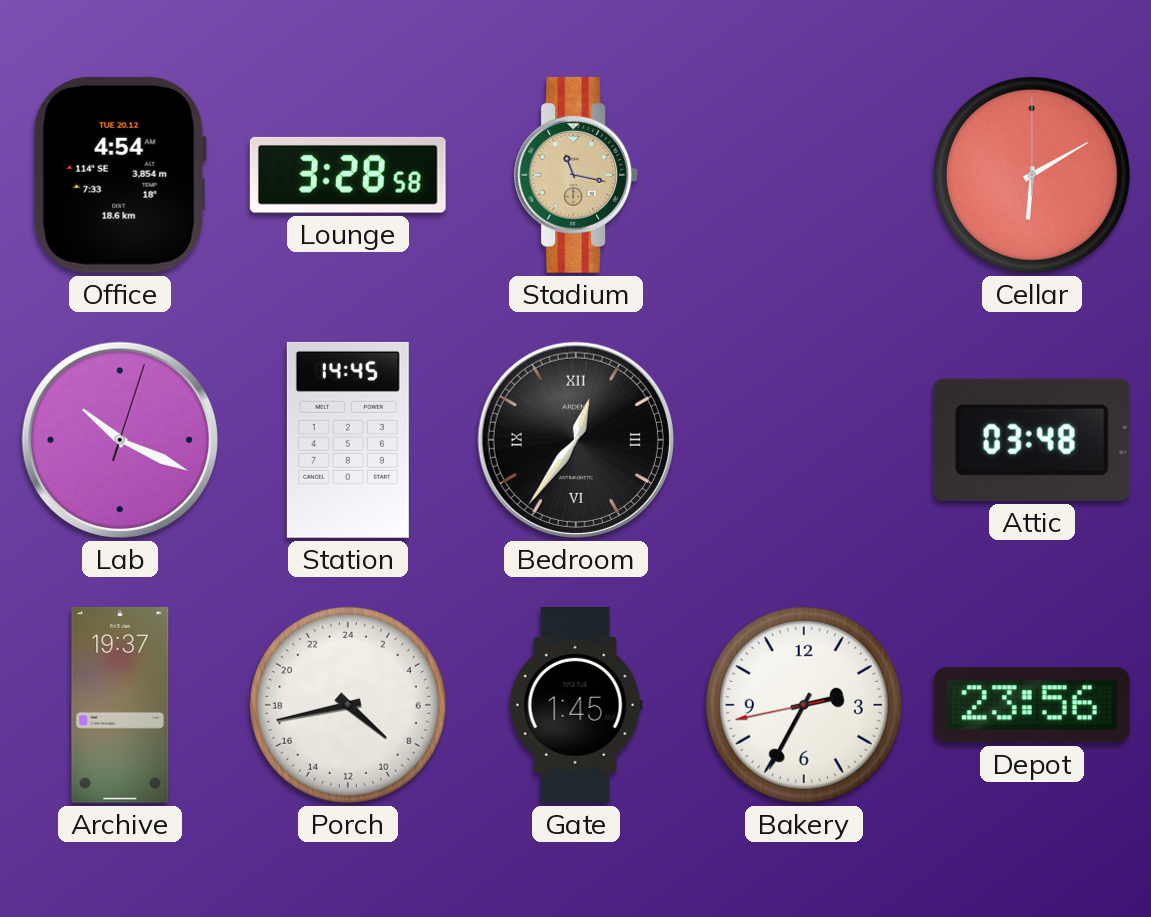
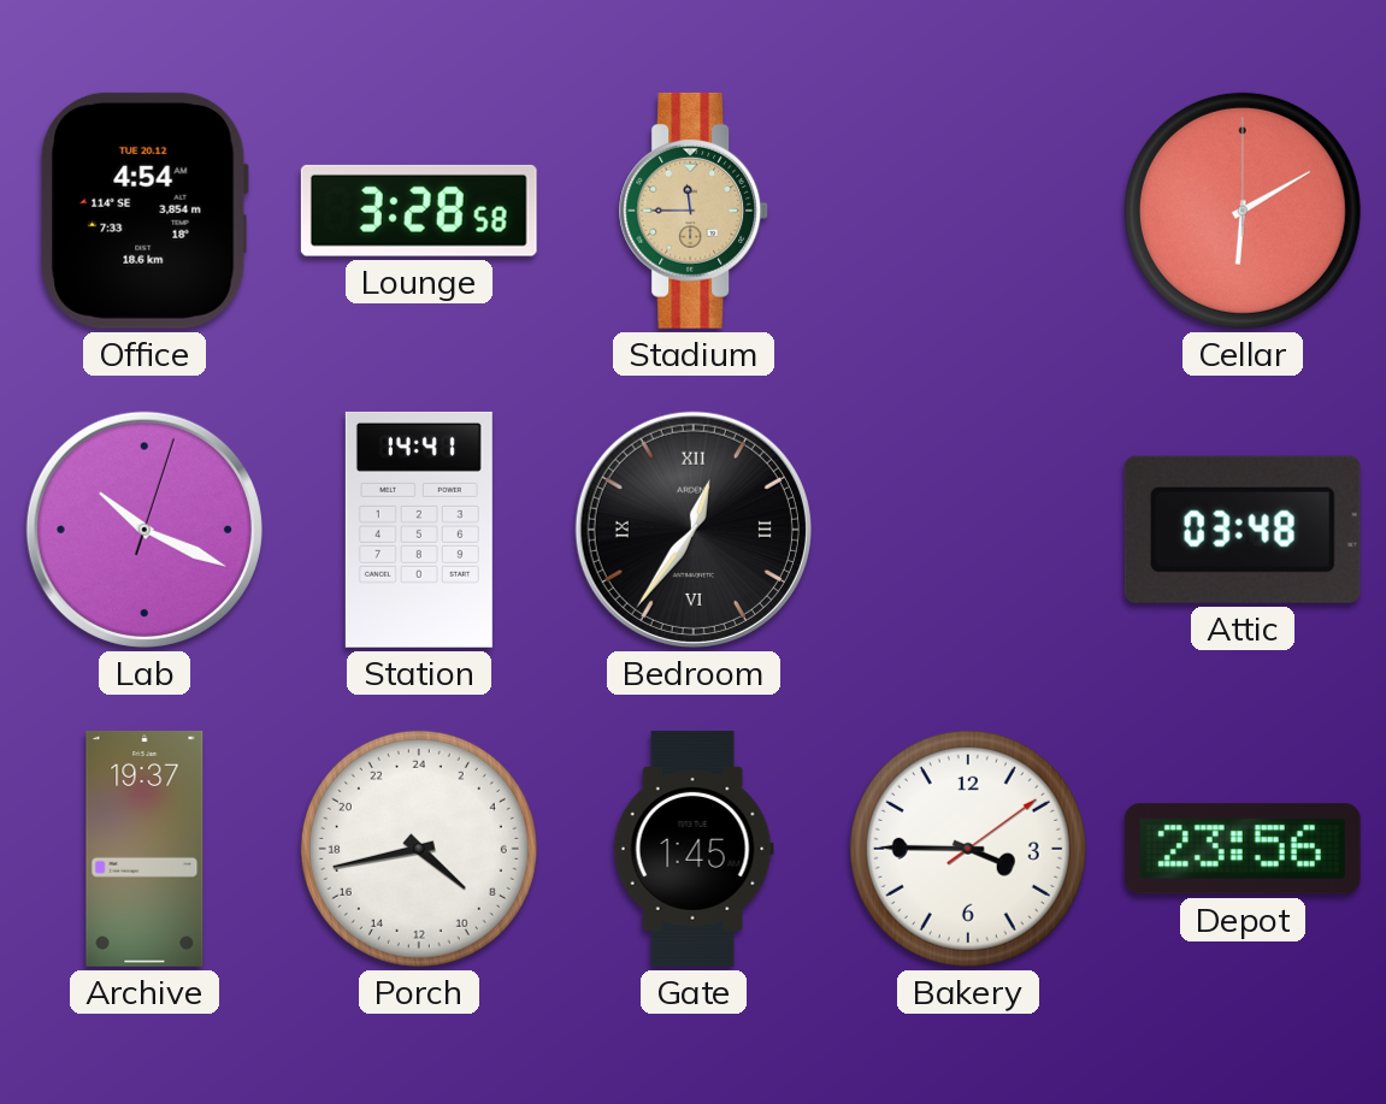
Stadium: 11:17 -> 11:45 (695, 211)
Station: 14:45 -> 14:41 (419, 530)
Bakery: 2:34 -> 3:45 (968, 849)
